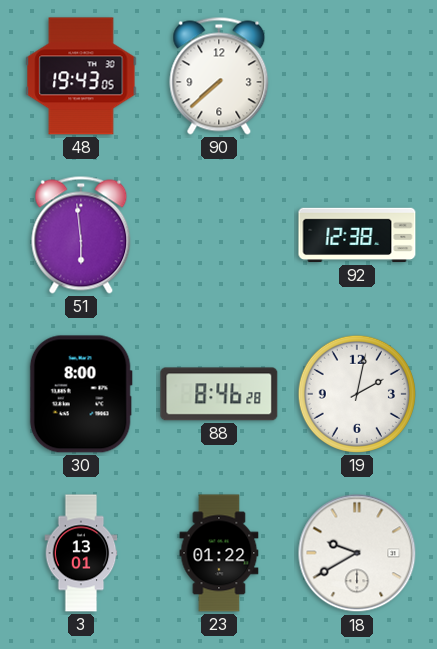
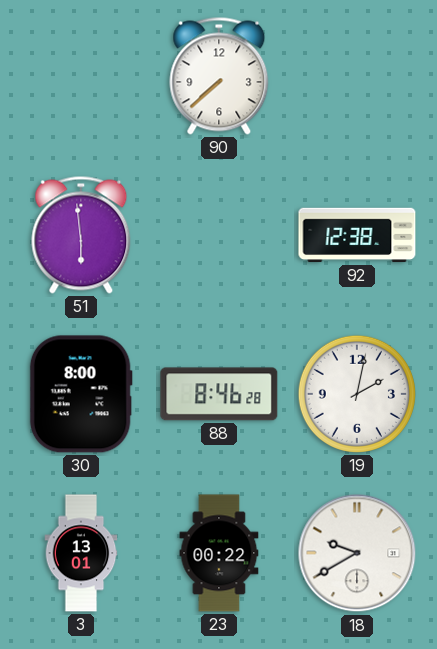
48: 19:43 -> none (81, 76)
23: 01:22 -> 00:22 (219, 553)
